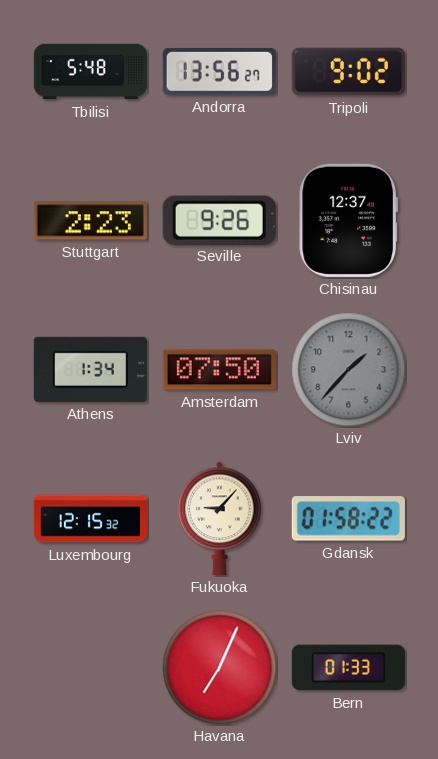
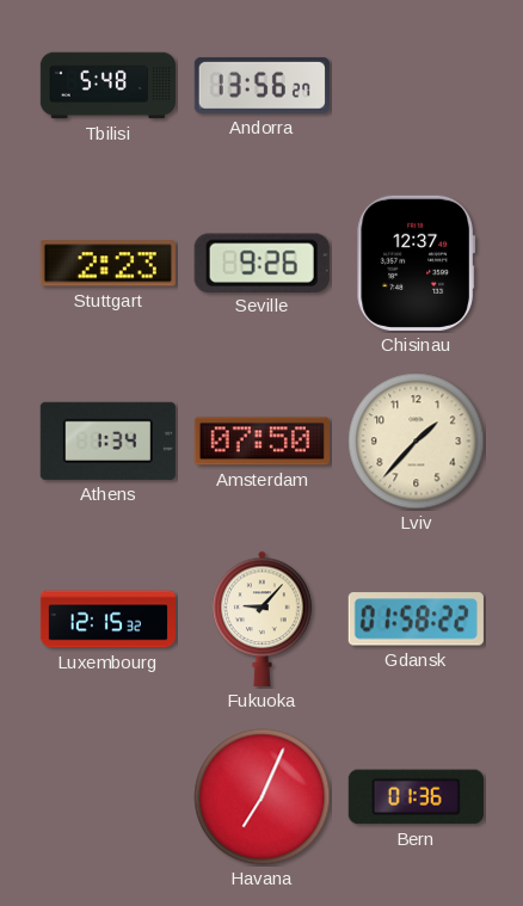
Tripoli: 9:02 -> none (348, 72)
Lviv dial: grey -> cream (417, 442)
Bern: 01:33 -> 01:36 (416, 797)
